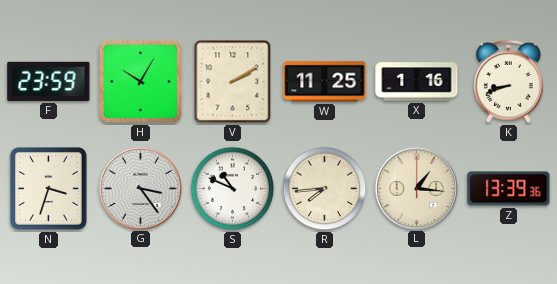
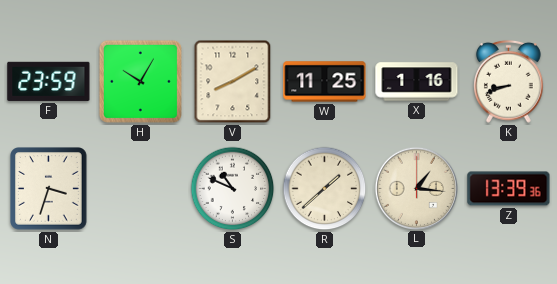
V: 2:10 -> 8:10 (233, 82)
G: 3:24 -> none (140, 188)
R: 7:44 -> 1:38 (325, 189)
